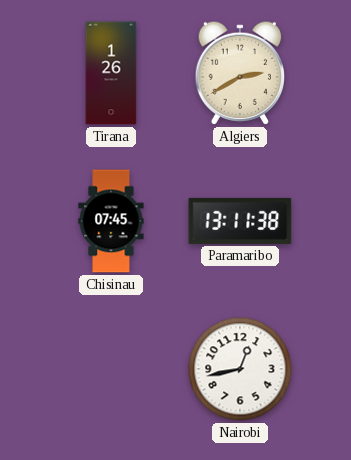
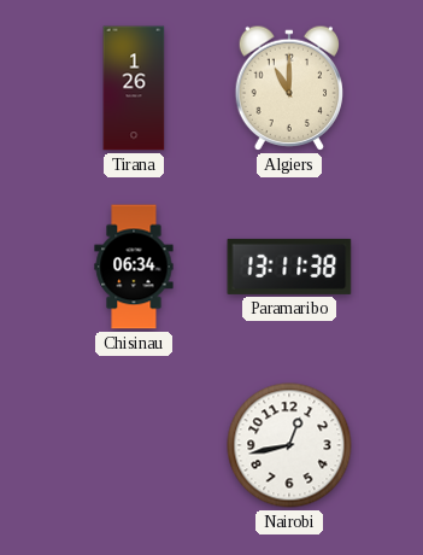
Algiers: 2:40 -> 11:00 (289, 88)
Chisinau: 07:45 -> 06:34 (134, 267)
